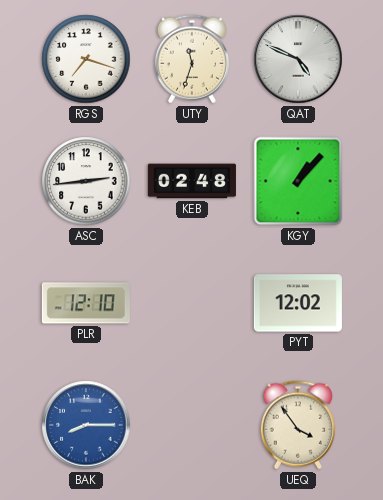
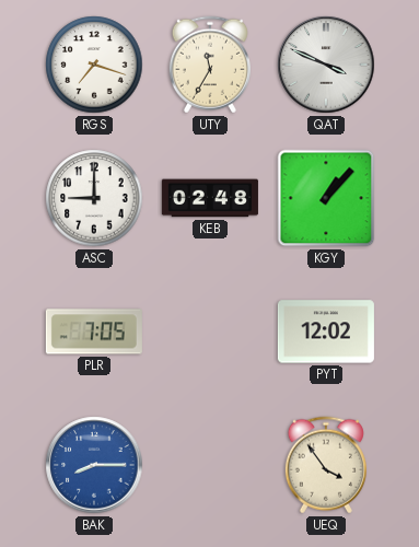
UTY: 11:33 -> 11:35 (210, 65)
QAT: 4:49 -> 3:49 (326, 65)
ASC: 2:44 -> 9:00 (94, 198)
PLR: 12:10 -> 7:05 (94, 331)
